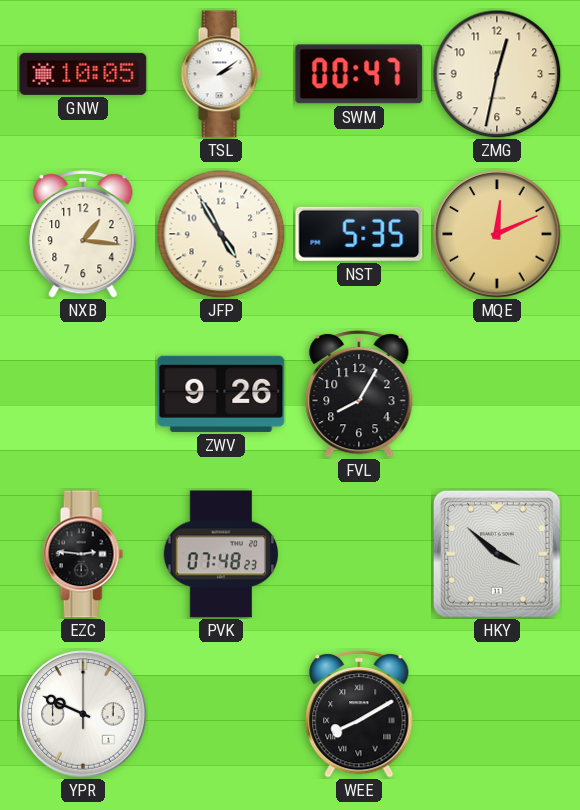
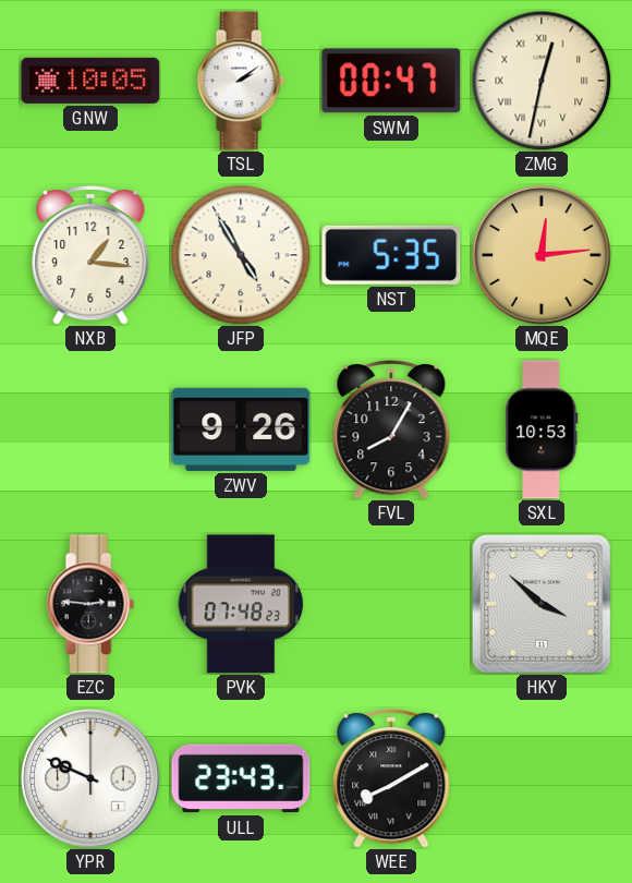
ZMG numerals: Arabic -> Roman (542, 81)
MQE: 12:11 -> 12:14 (542, 255)
SXL: none -> 10:53 (542, 430)
ULL: none -> 23:43 (241, 778)
